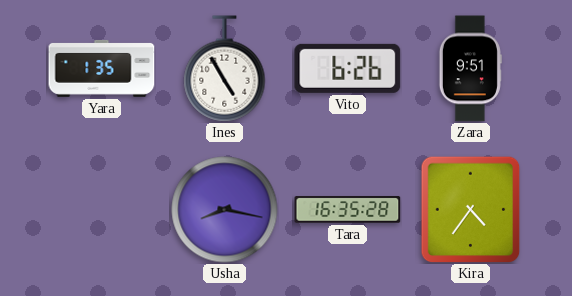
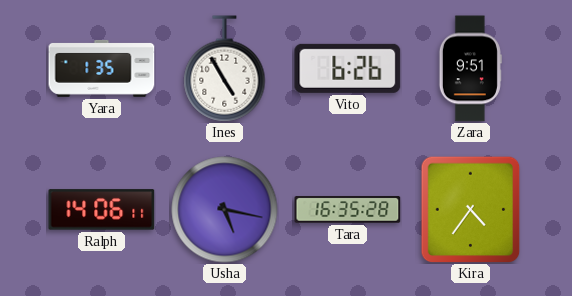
Ralph: none -> 14:06 (102, 210)
Usha: 8:17 -> 5:17 (225, 210)
